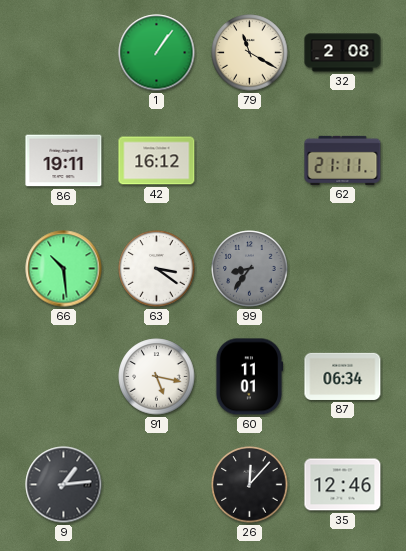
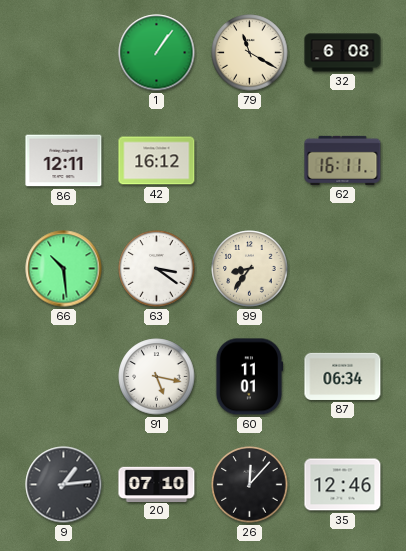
32: 2:08 -> 6:08 (343, 53)
86: 19:11 -> 12:11 (64, 161)
62: 21:11 -> 16:11 (343, 160)
99 dial: grey -> cream (250, 269)
20: none -> 07:10 (157, 484)
